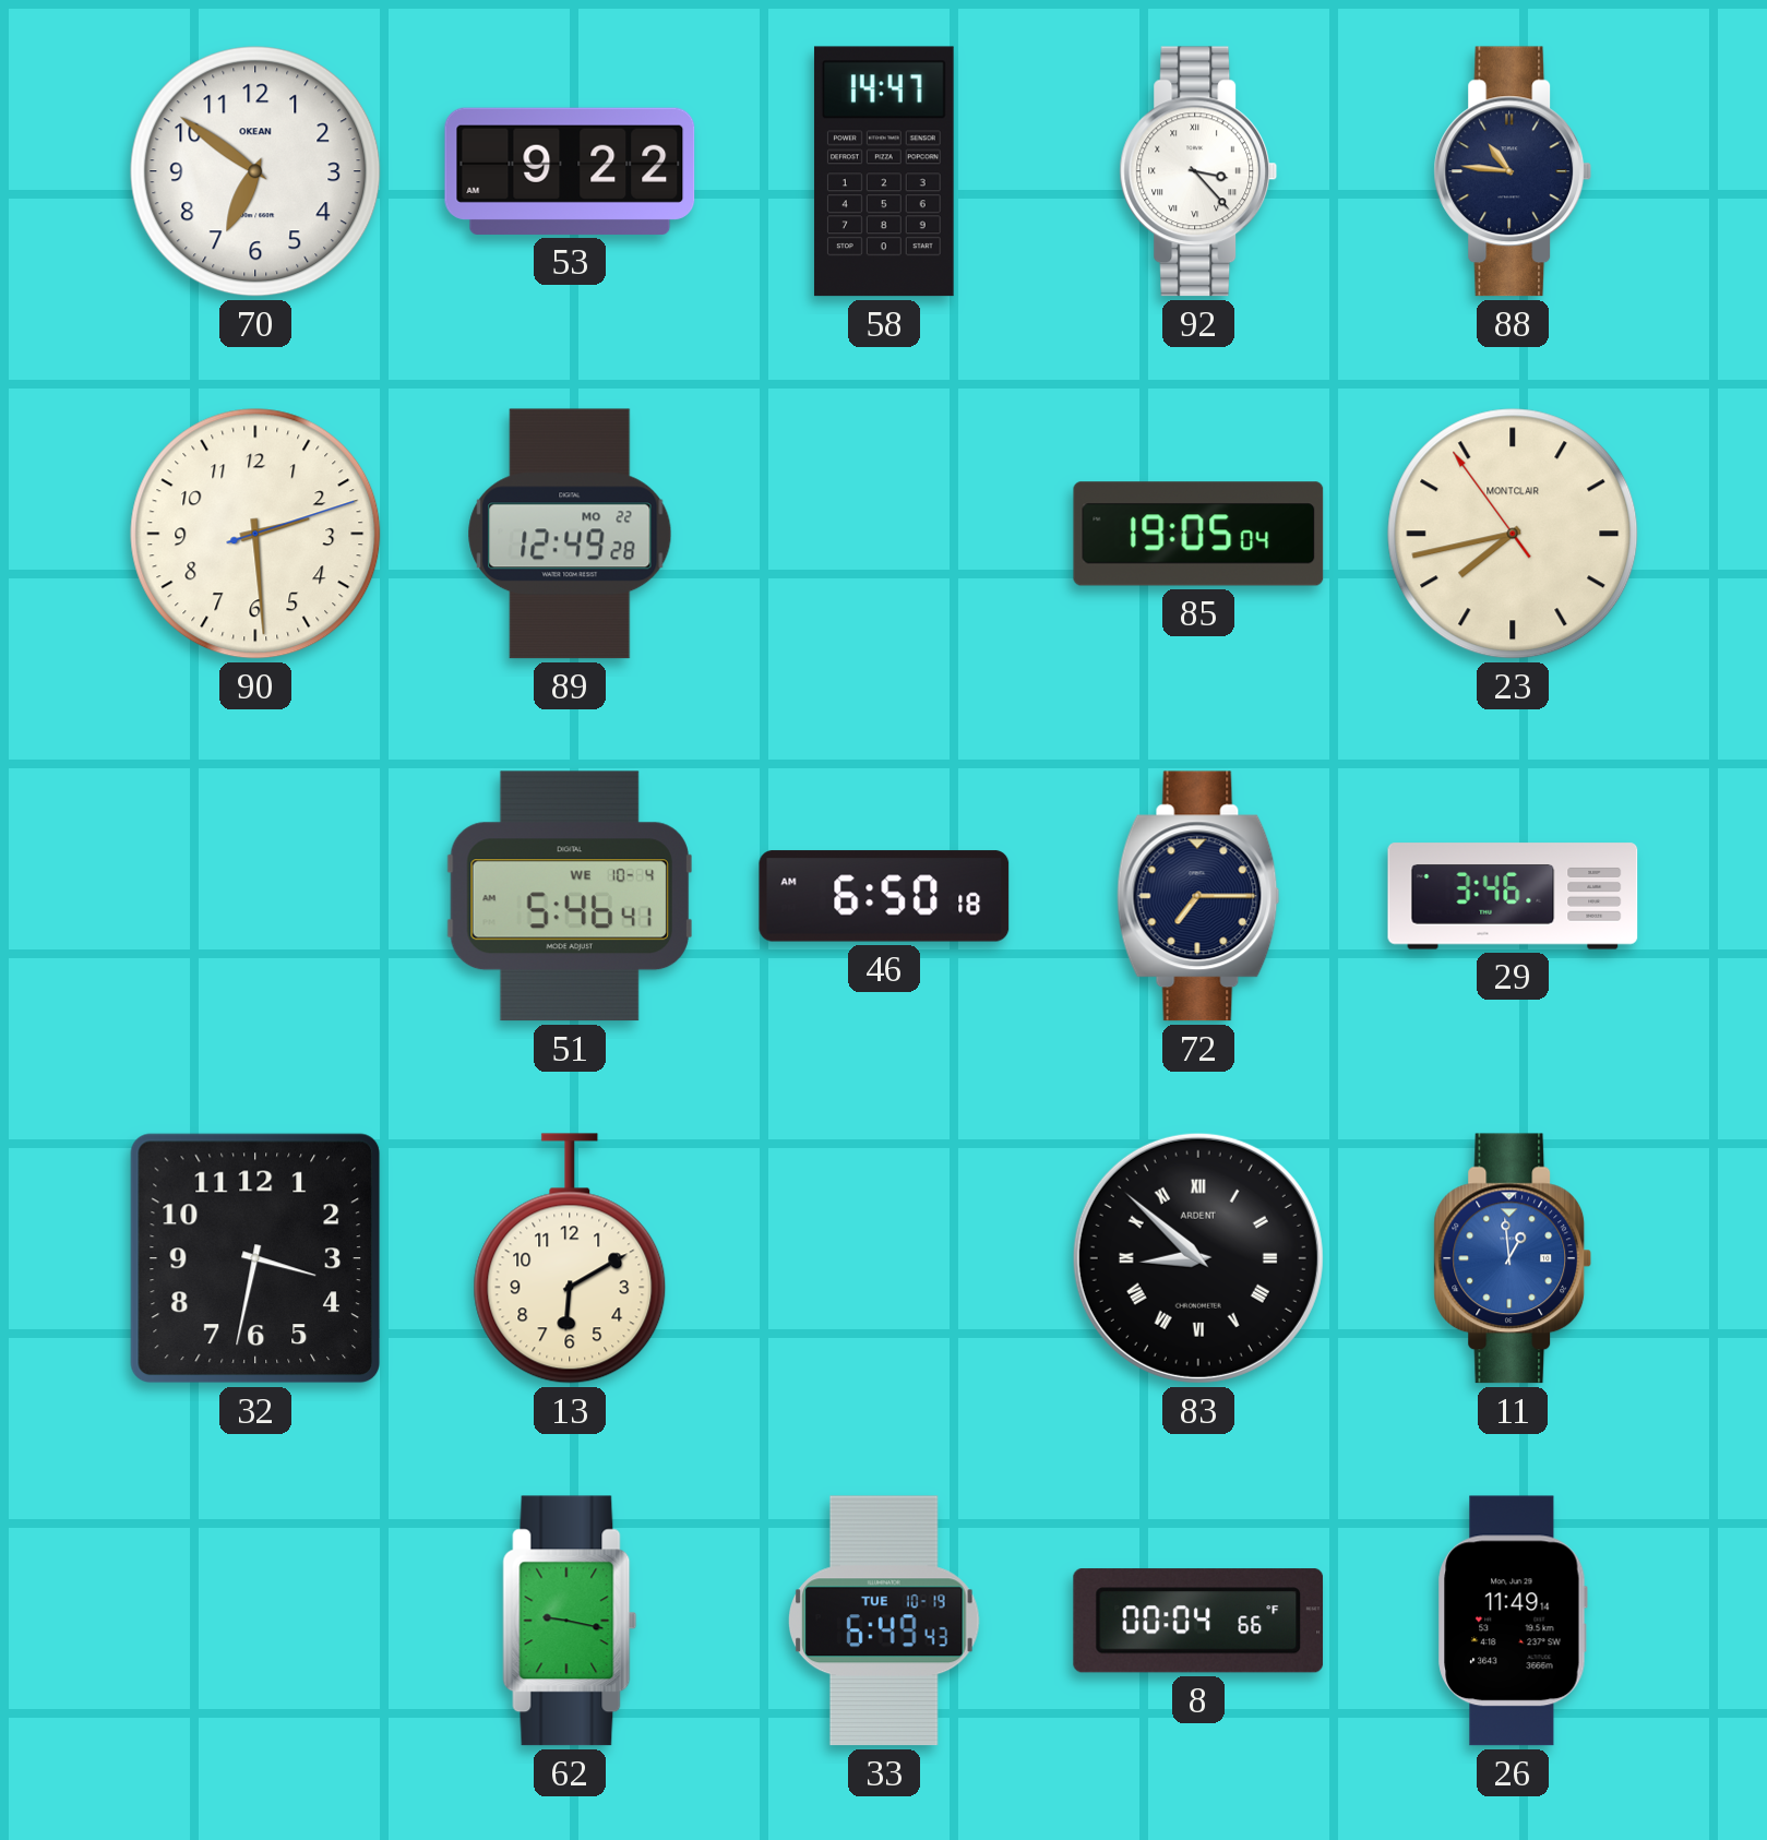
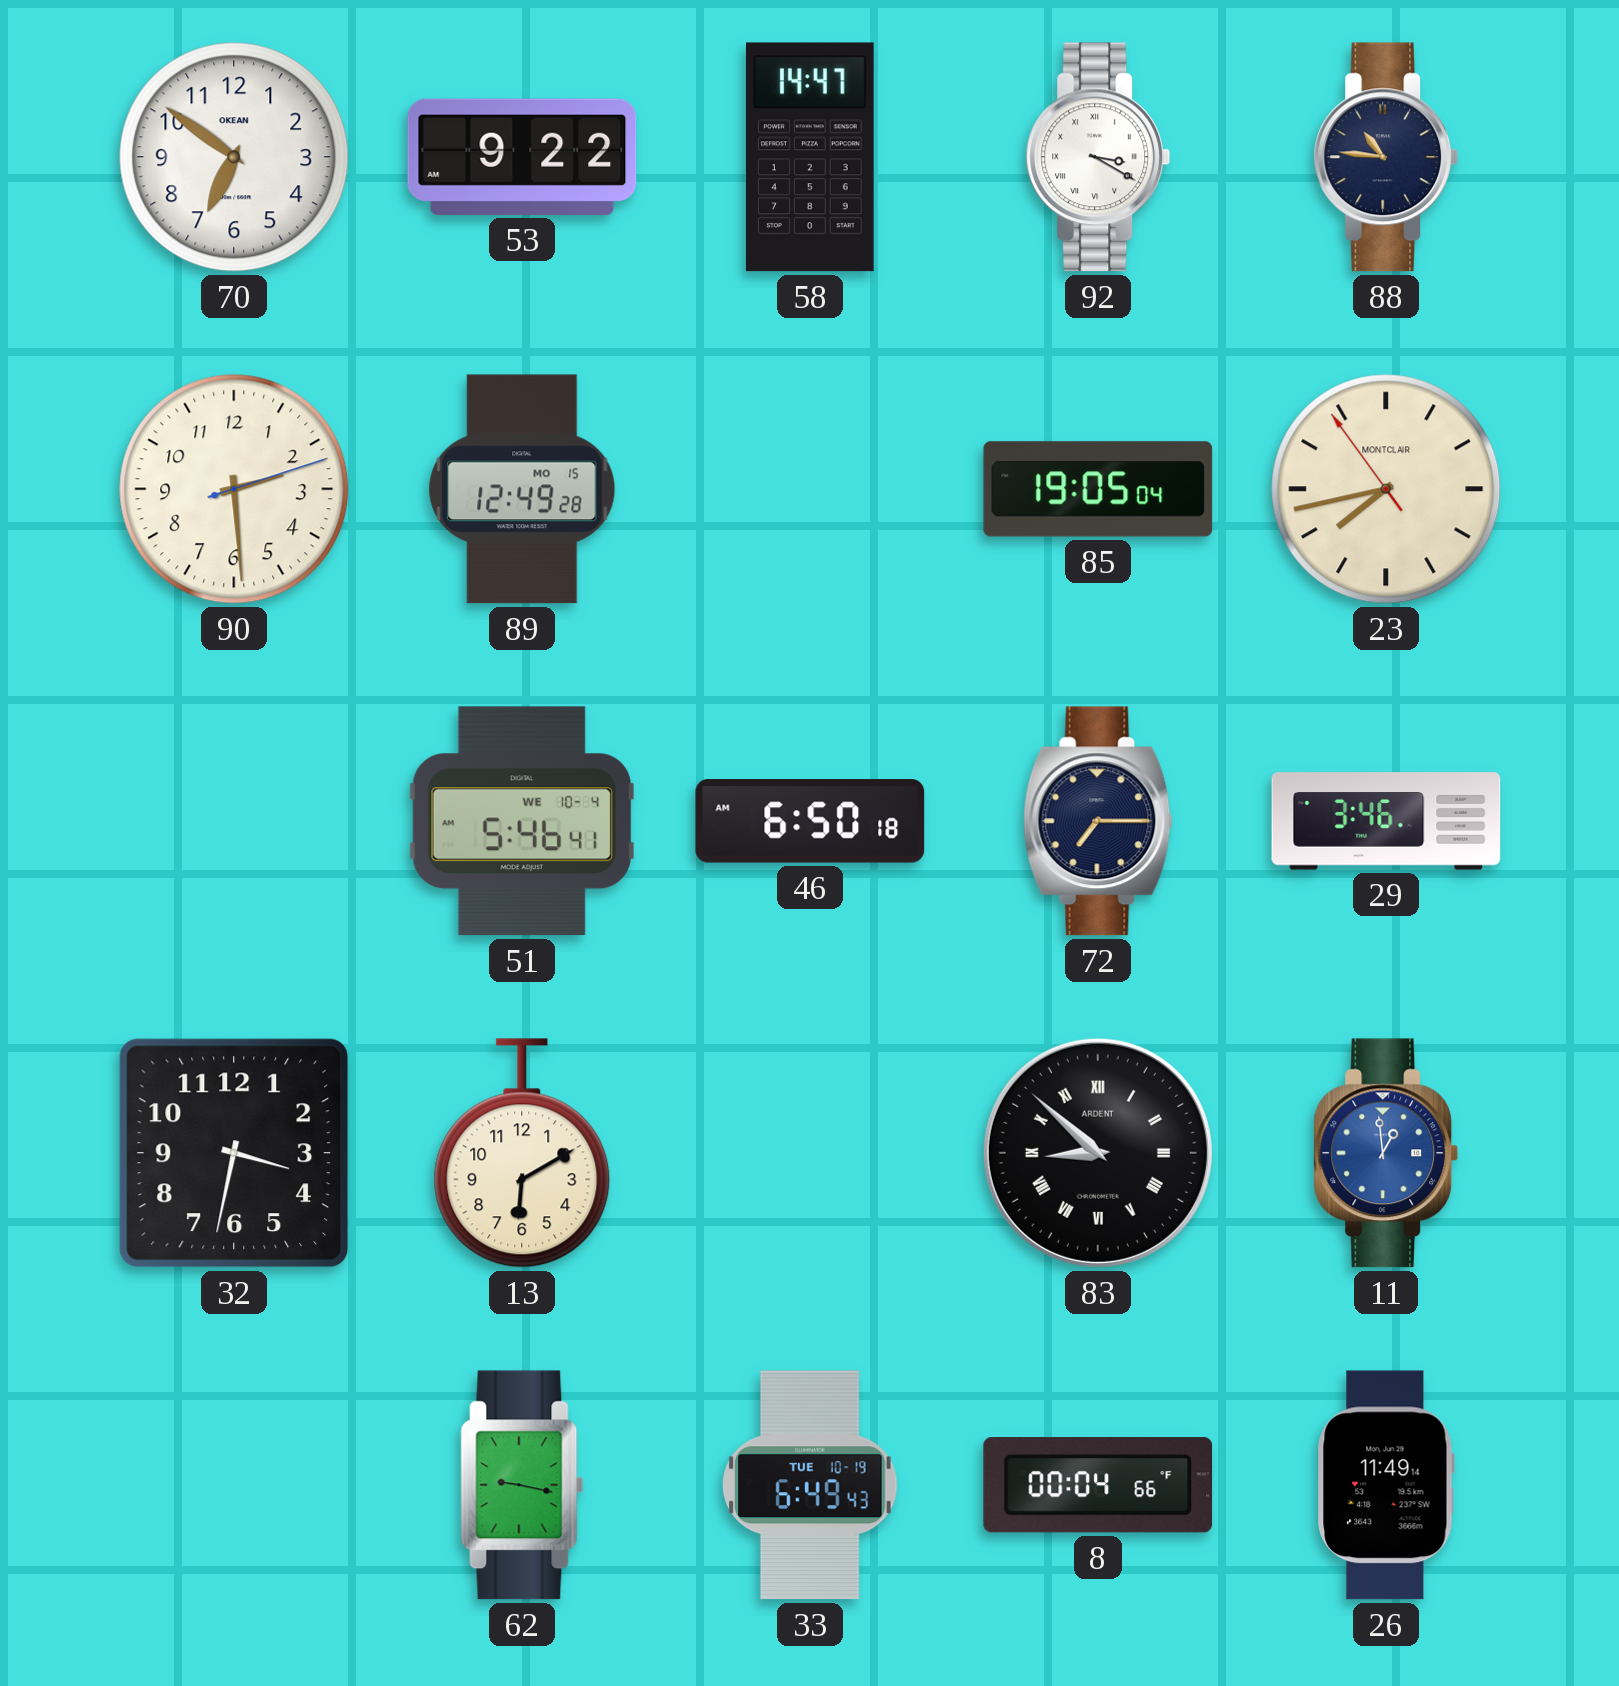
92: 3:23 -> 3:20 (1098, 157)
89 date: MO 22 -> MO 15 (522, 489)
